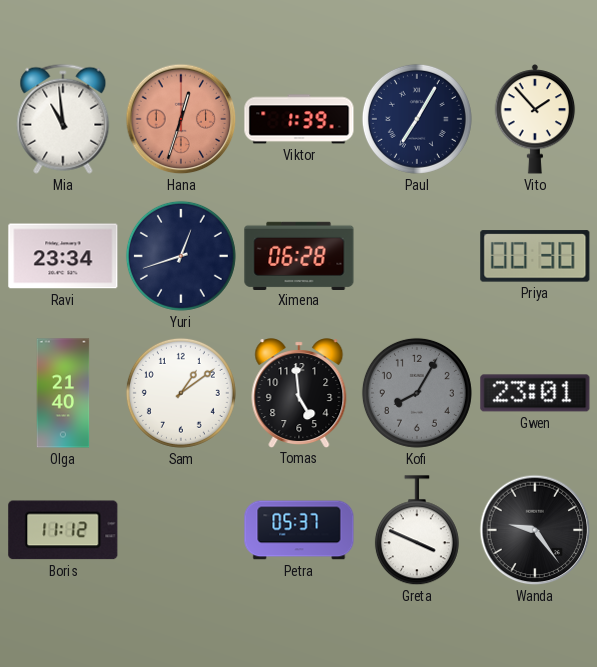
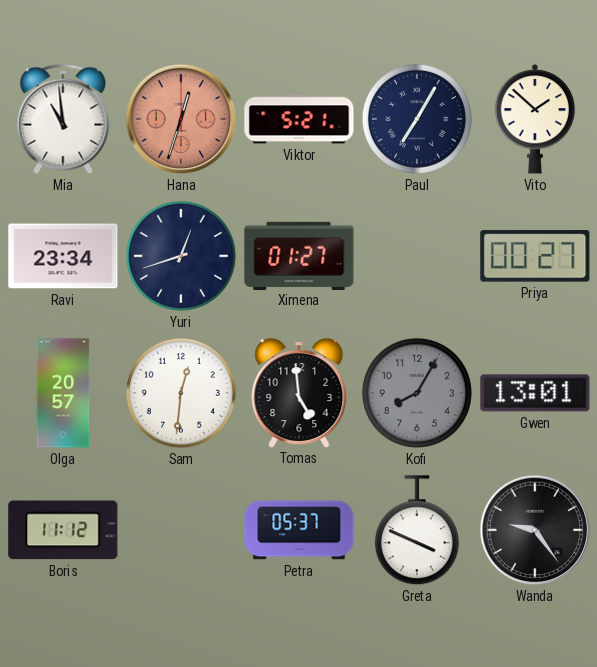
Viktor: 1:39 -> 5:21 (299, 119)
Vito: 1:53 -> 1:52 (535, 119)
Ximena: 06:28 -> 01:27 (299, 255)
Priya: 00:30 -> 00:27 (535, 256)
Olga: 21:40 -> 20:57 (63, 393)
Sam: 1:09 -> 12:31 (181, 393)
Gwen: 23:01 -> 13:01 (535, 393)
